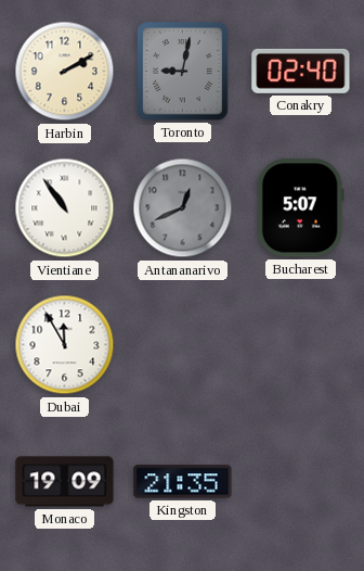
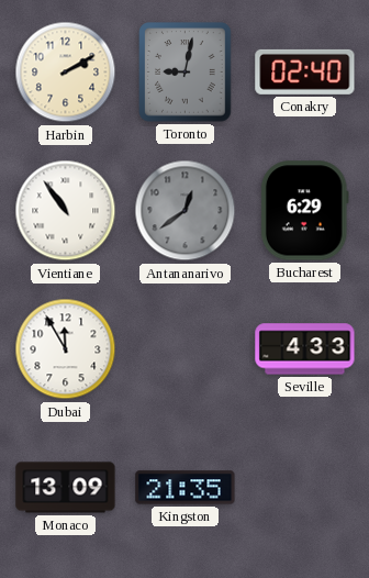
Antananarivo: 12:41 -> 12:39 (186, 211)
Bucharest: 5:07 -> 6:29 (304, 211)
Seville: none -> 4:33 (305, 349)
Monaco: 19:09 -> 13:09 (66, 488)
